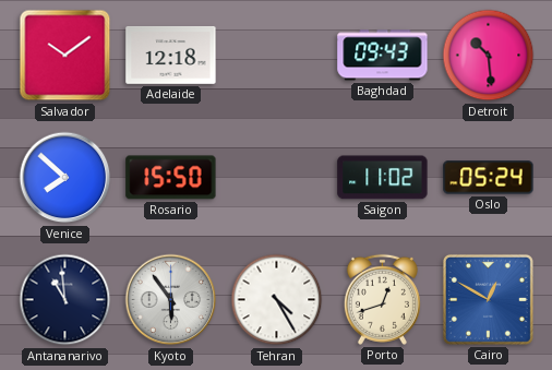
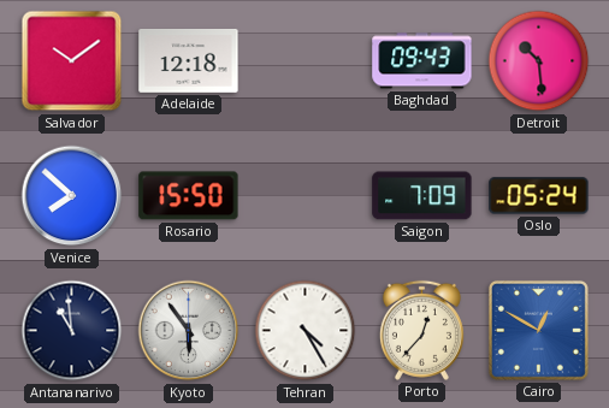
Saigon: 11:02 -> 7:09 (422, 196)
Porto: 12:42 -> 12:37 (421, 330)
